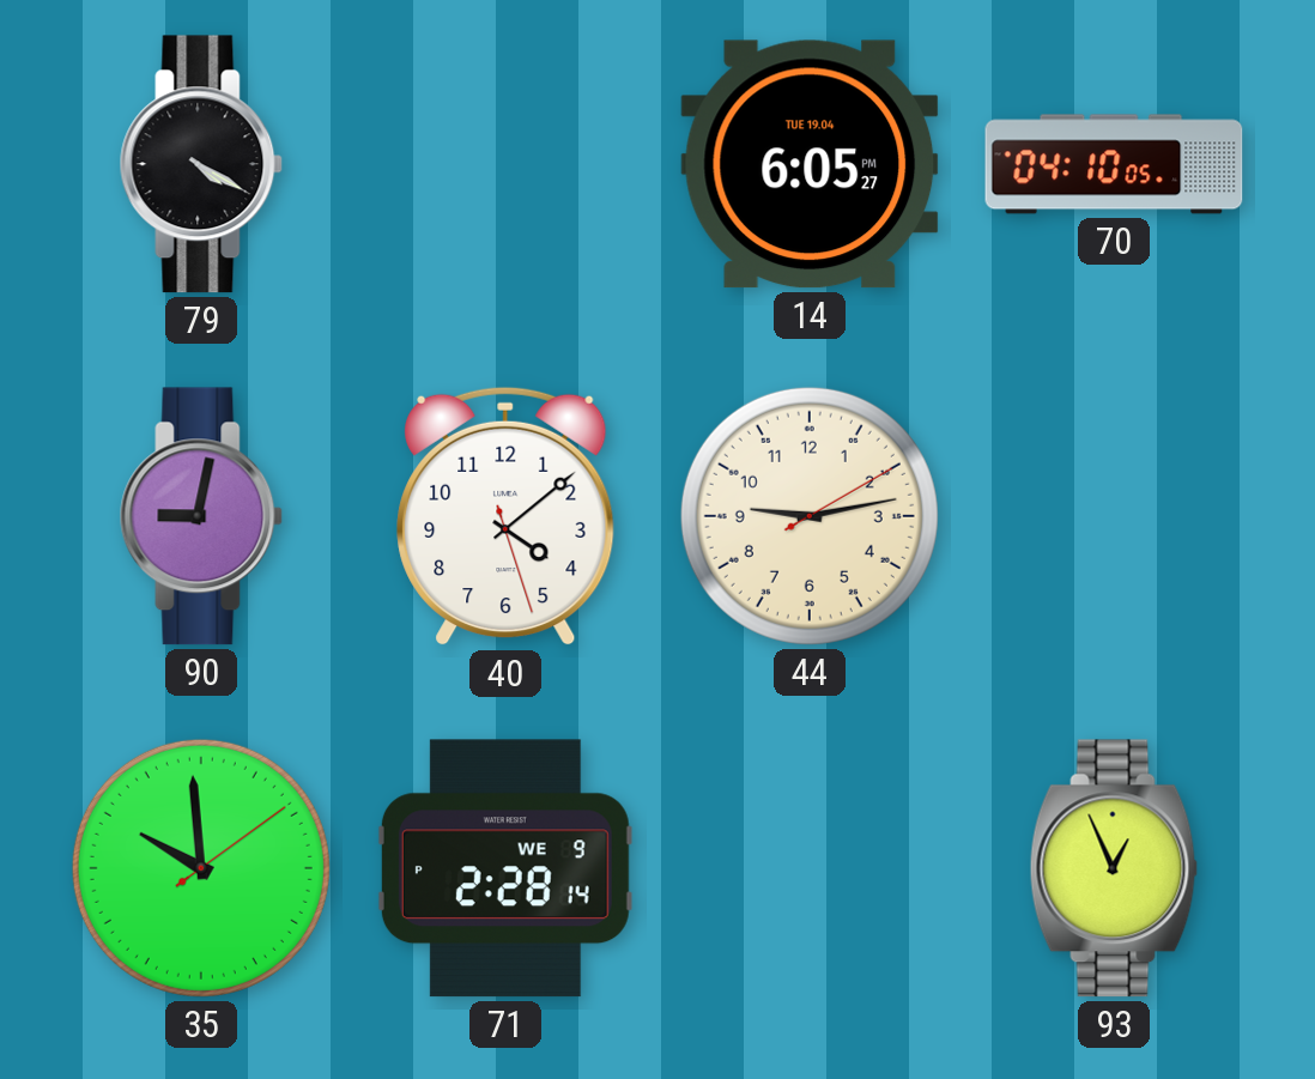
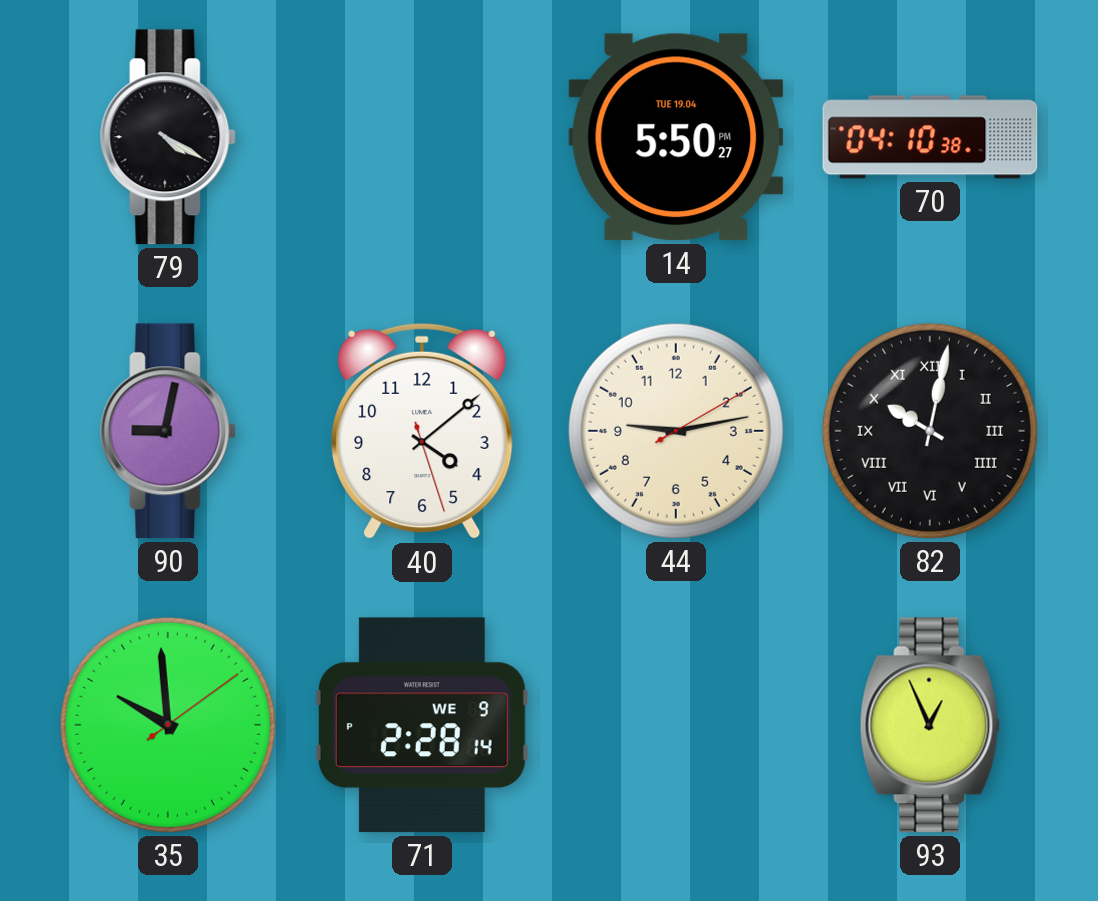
14: 6:05 -> 5:50 (676, 137)
70: 04:10:05 -> 04:10:38 (930, 137)
82: none -> 10:02 (930, 431)
